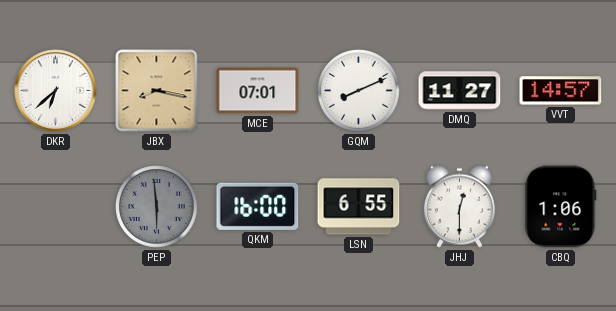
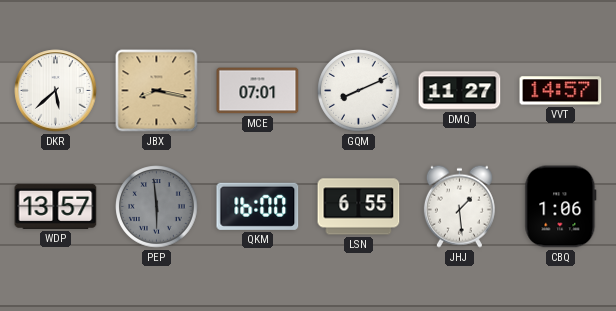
DKR: 6:38 -> 5:38 (56, 91)
WDP: none -> 13:57 (56, 206)
JHJ: 12:30 -> 1:29 (459, 206)
